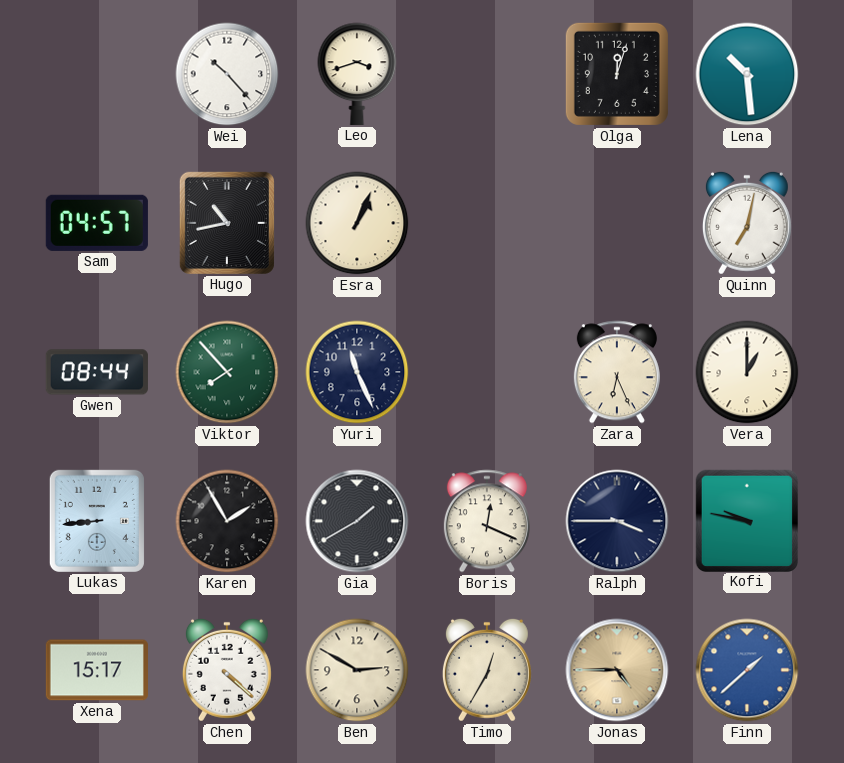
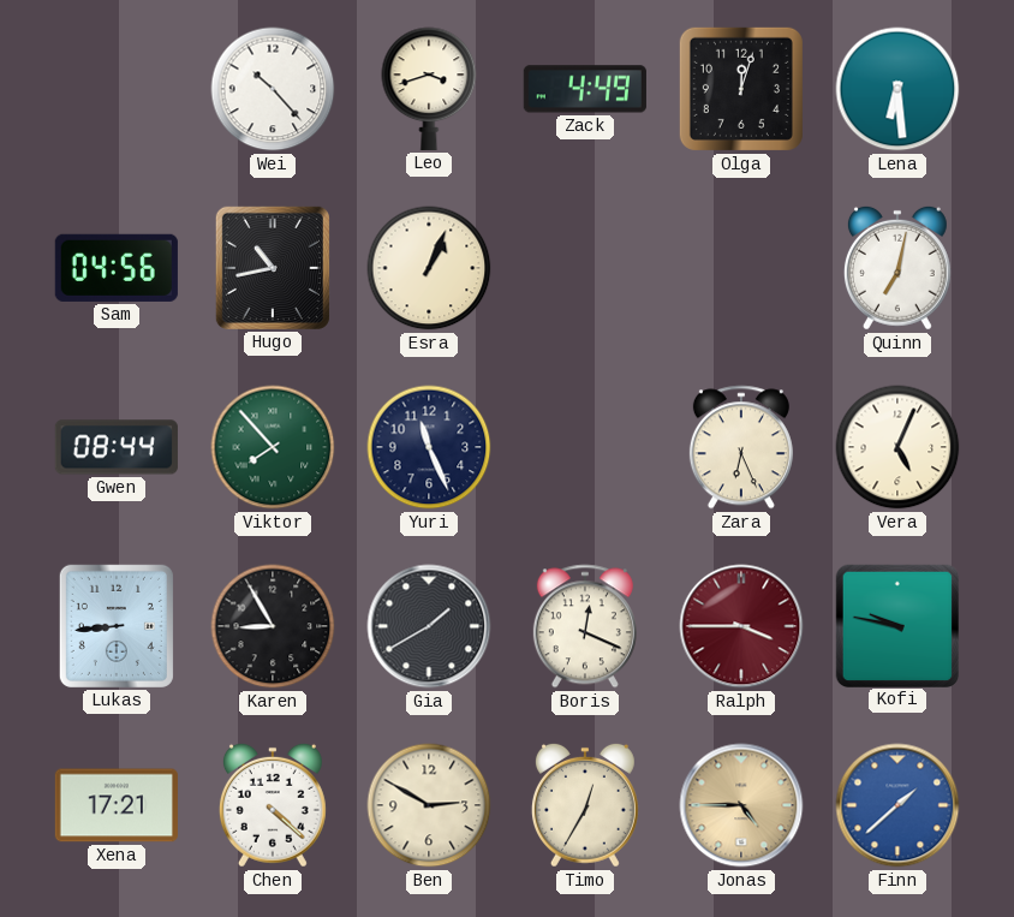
Zack: none -> 4:49 (585, 89)
Lena: 10:29 -> 6:29 (897, 89)
Sam: 04:57 -> 04:56 (117, 268)
Vera: 1:00 -> 5:04 (897, 447)
Karen: 1:55 -> 8:55 (273, 626)
Ralph dial: navy -> burgundy (741, 626)
Xena: 15:17 -> 17:21 (117, 805)
